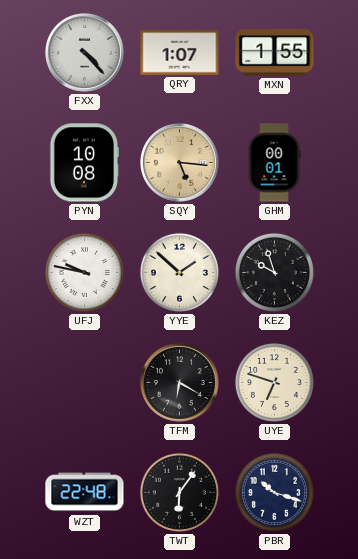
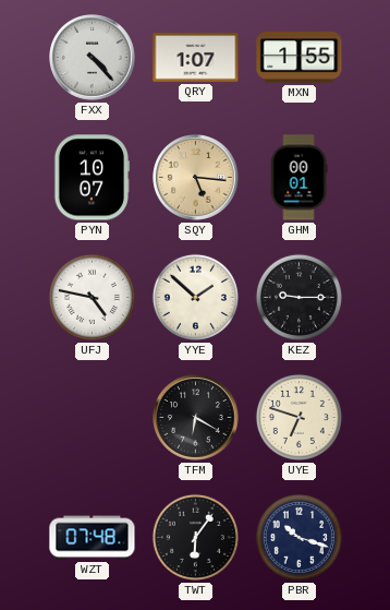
PYN: 10:08 -> 10:07 (90, 178)
UFJ: 9:47 -> 4:47 (92, 297)
KEZ: 9:57 -> 9:15 (298, 297)
WZT: 22:48 -> 07:48 (93, 538)
